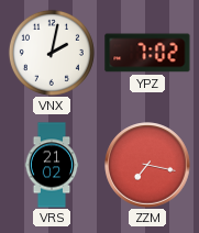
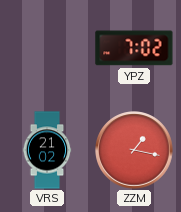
VNX: 2:02 -> none (52, 53)
ZZM: 7:17 -> 1:17 (134, 150)
